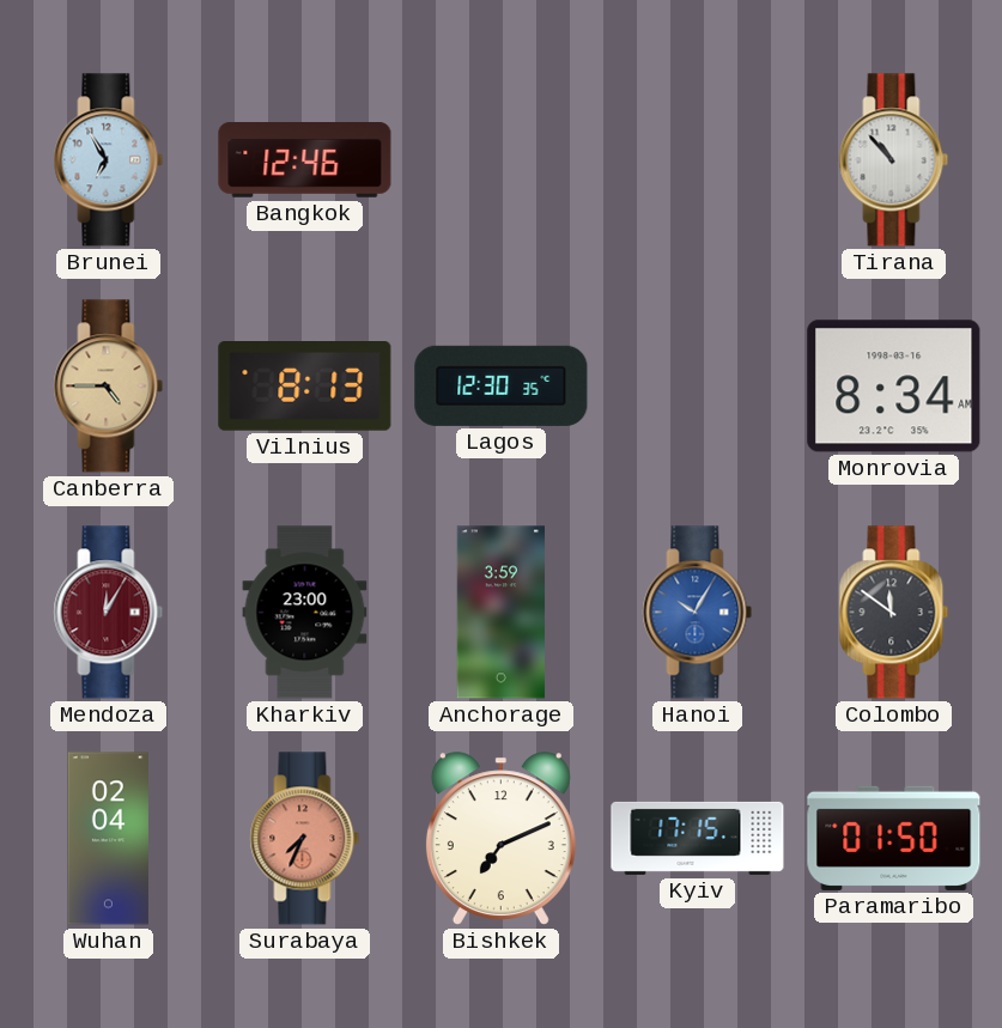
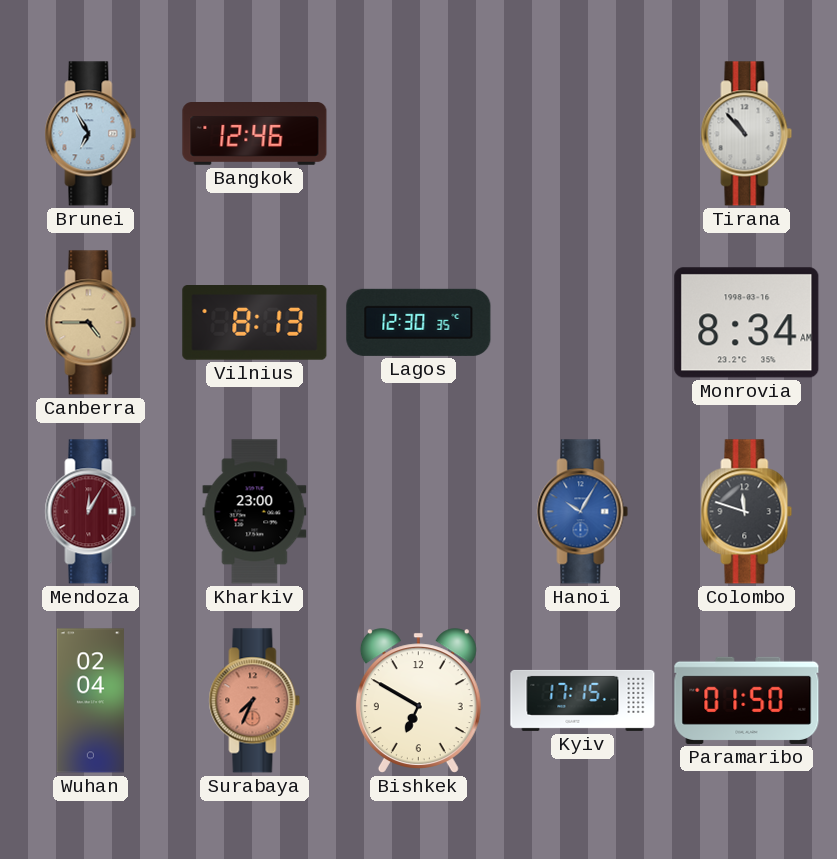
Anchorage: 3:59 -> none (502, 613)
Colombo: 11:51 -> 11:48 (747, 512)
Bishkek: 7:11 -> 6:50 (418, 701)
